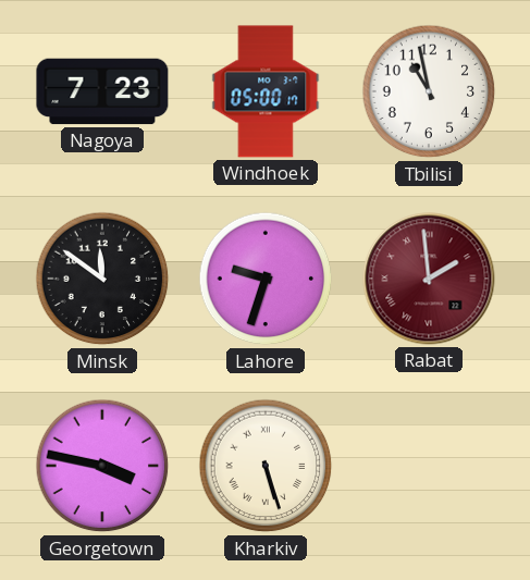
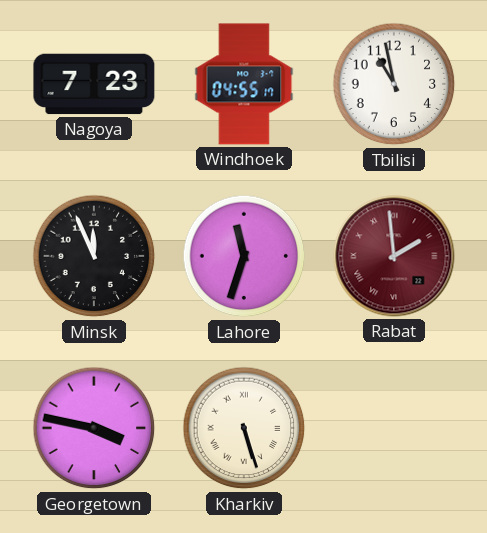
Windhoek: 05:00 -> 04:55 (244, 84)
Minsk: 11:51 -> 11:56 (94, 256)
Lahore: 9:33 -> 11:33 (244, 256)
